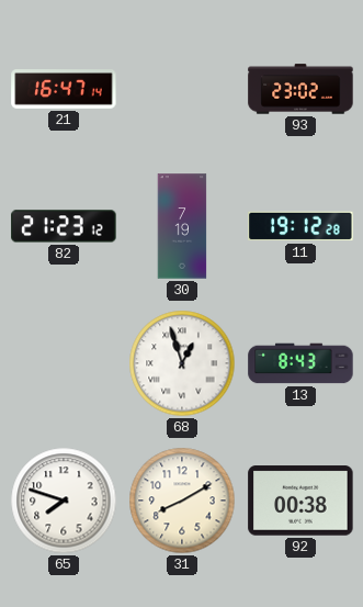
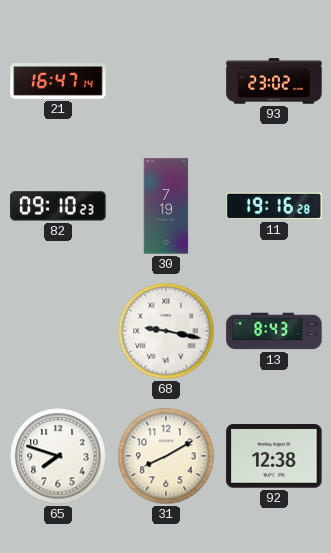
82: 21:23 -> 09:10 (58, 206)
11: 19:12 -> 19:16 (274, 206)
68: 12:57 -> 9:17 (166, 331)
92: 00:38 -> 12:38 (274, 456)
